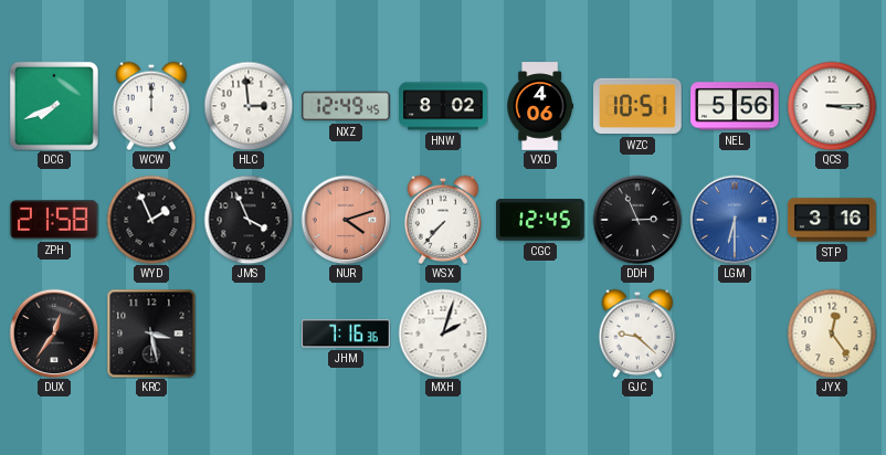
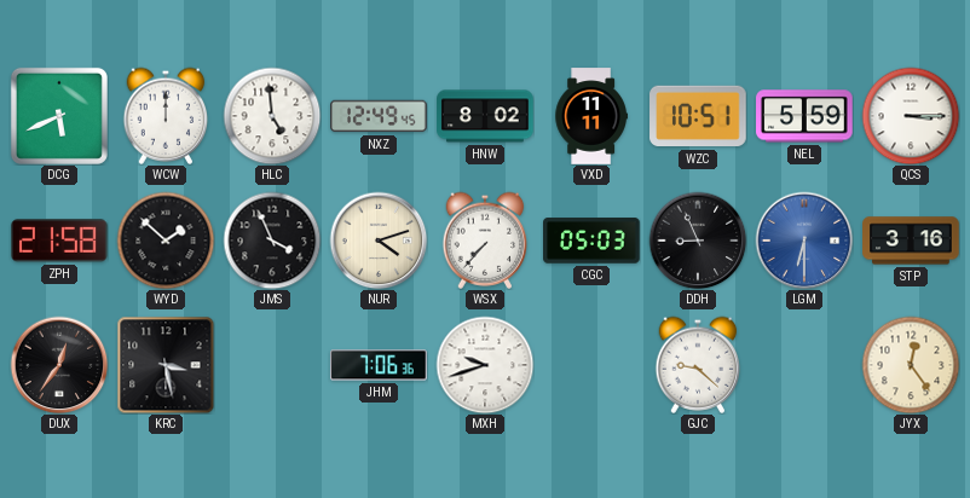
DCG: 7:41 -> 5:41 (59, 116)
HLC: 2:59 -> 4:59 (272, 116)
VXD: 4:06 -> 11:11 (591, 116)
NEL: 5:56 -> 5:59 (804, 116)
WYD: 1:56 -> 1:52 (166, 241)
NUR dial: salmon -> cream (379, 241)
CGC: 12:45 -> 05:03 (591, 241)
DDH: 2:56 -> 8:56 (698, 241)
JHM: 7:16 -> 7:06 (379, 365)
MXH: 2:03 -> 9:42 (485, 365)
